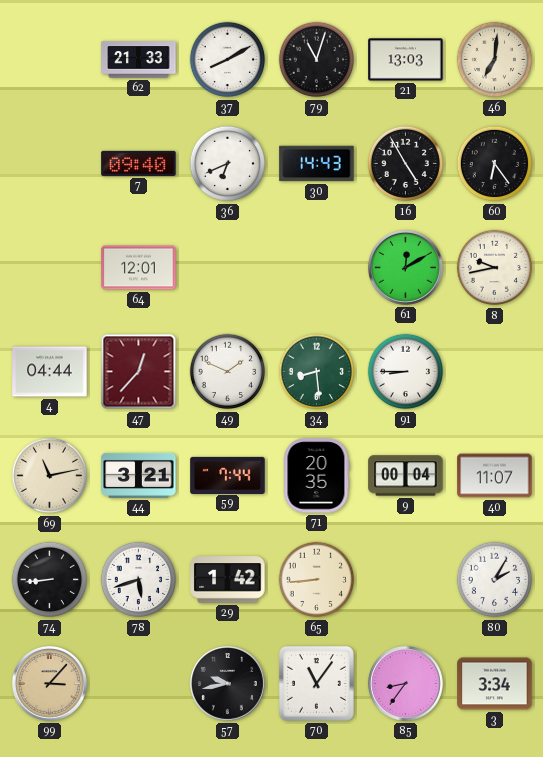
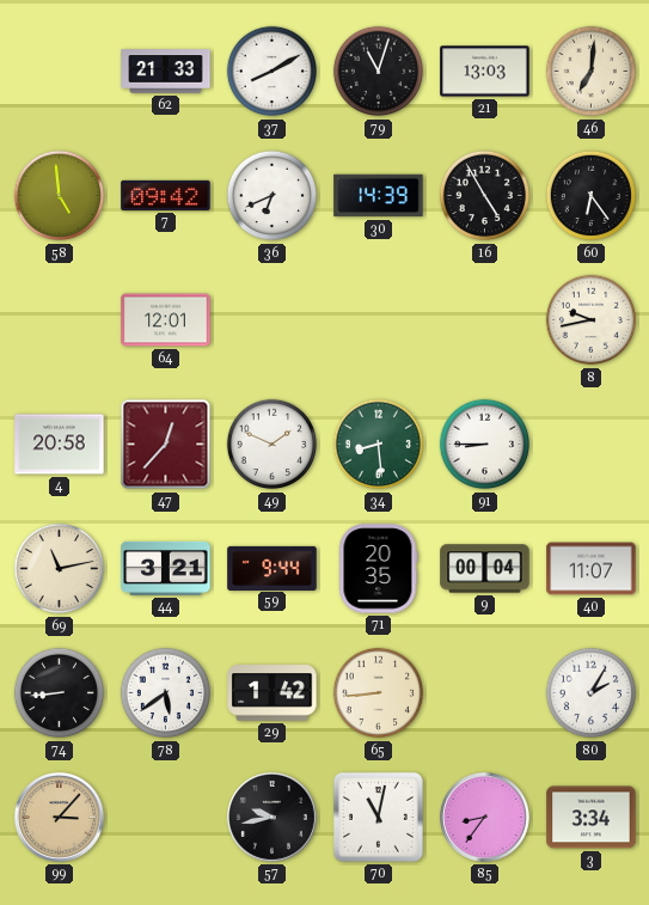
58: none -> 4:59 (60, 196)
7: 09:40 -> 09:42 (166, 195)
30: 14:43 -> 14:39 (379, 196)
61: 12:10 -> none (405, 267)
4: 04:44 -> 20:58 (60, 445)
59: 7:44 -> 9:44 (273, 568)
78: 5:42 -> 5:39 (166, 693)
70: 11:06 -> 11:02 (378, 817)
